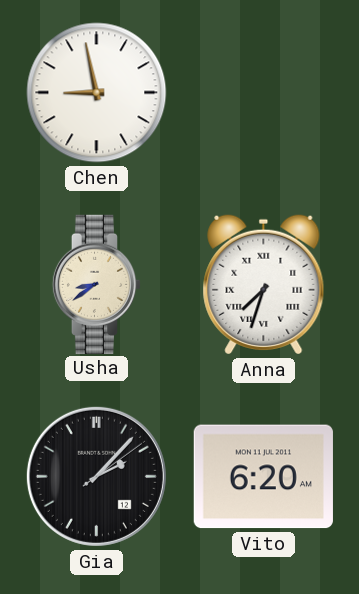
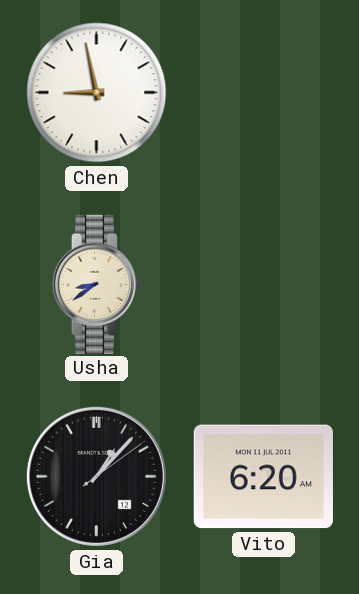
Anna: 7:33 -> none (264, 285)
Gia: 2:07 -> 1:07 (96, 476)
